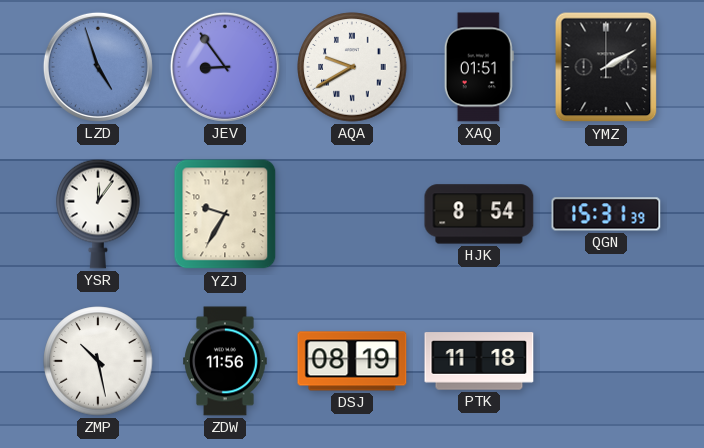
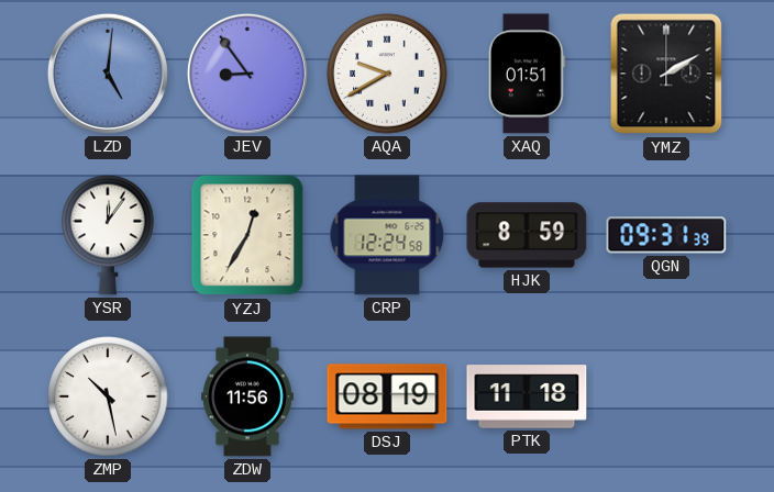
LZD: 4:57 -> 5:01 (108, 74)
YZJ: 9:35 -> 12:35 (247, 235)
CRP: none -> 12:24 (387, 235)
HJK: 8:54 -> 8:59 (527, 235)
QGN: 15:31 -> 09:31 (666, 235)
